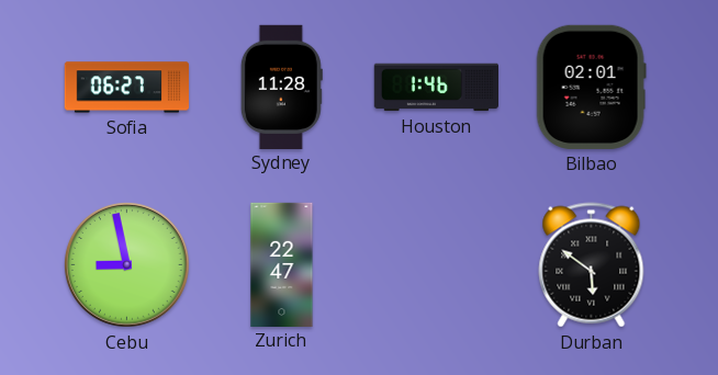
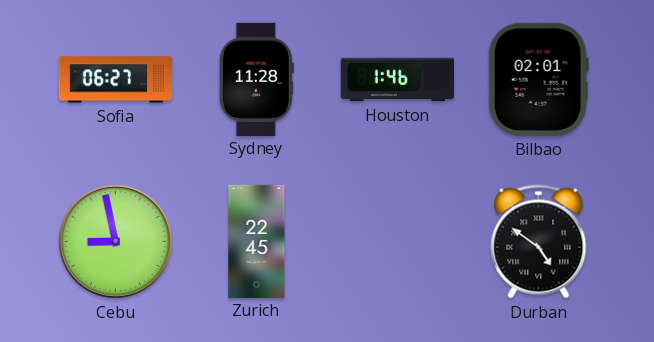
Zurich: 22:47 -> 22:45 (257, 241)
Durban: 5:51 -> 4:51 (539, 242)
